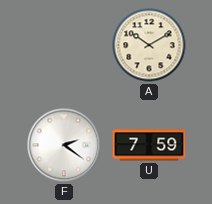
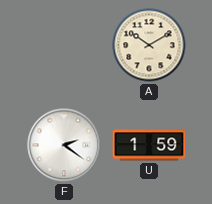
U: 7:59 -> 1:59 (149, 145)
